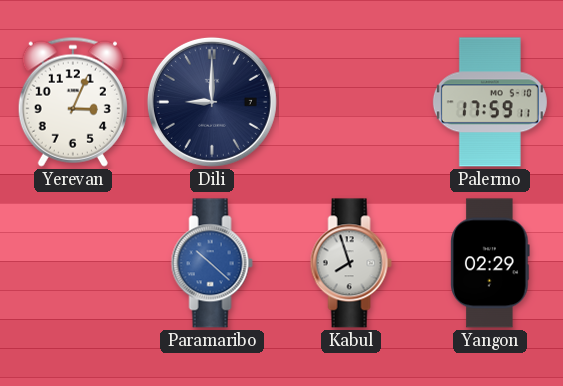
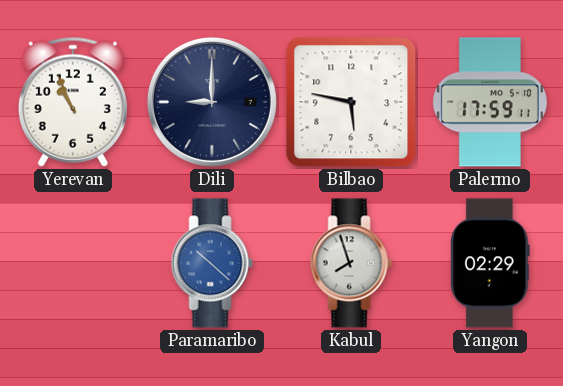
Yerevan: 3:04 -> 10:56 (73, 102)
Bilbao: none -> 5:47 (351, 102)
